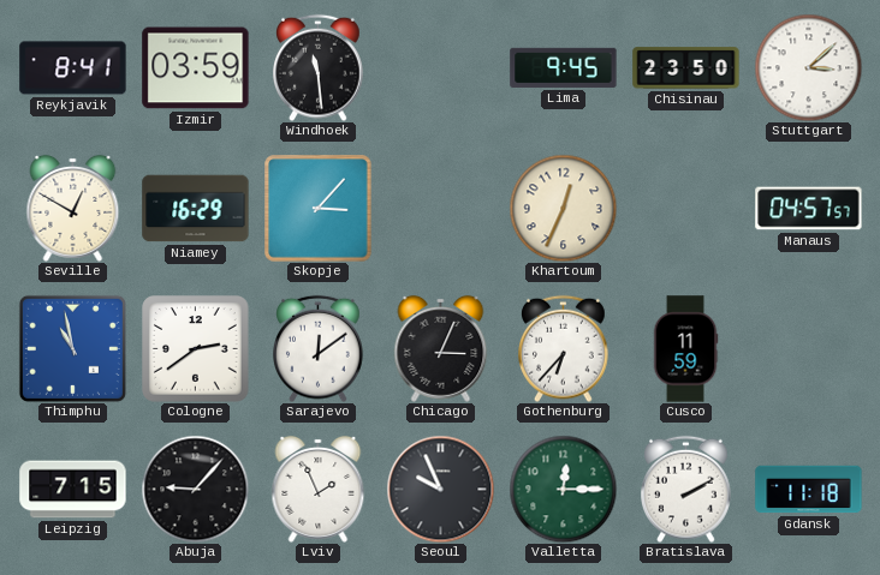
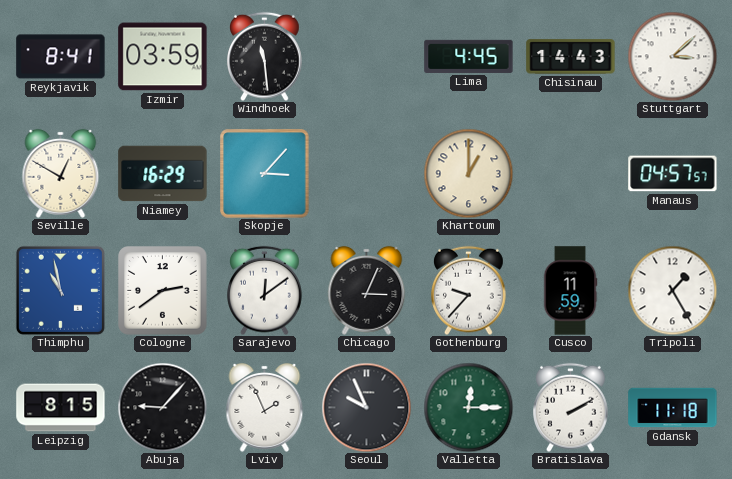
Lima: 9:45 -> 4:45 (469, 56)
Chisinau: 23:50 -> 14:43 (571, 57)
Khartoum: 12:34 -> 1:00 (468, 173)
Gothenburg: 6:37 -> 9:37 (469, 290)
Tripoli: none -> 1:25 (672, 290)
Leipzig: 7:15 -> 8:15 (61, 408)
